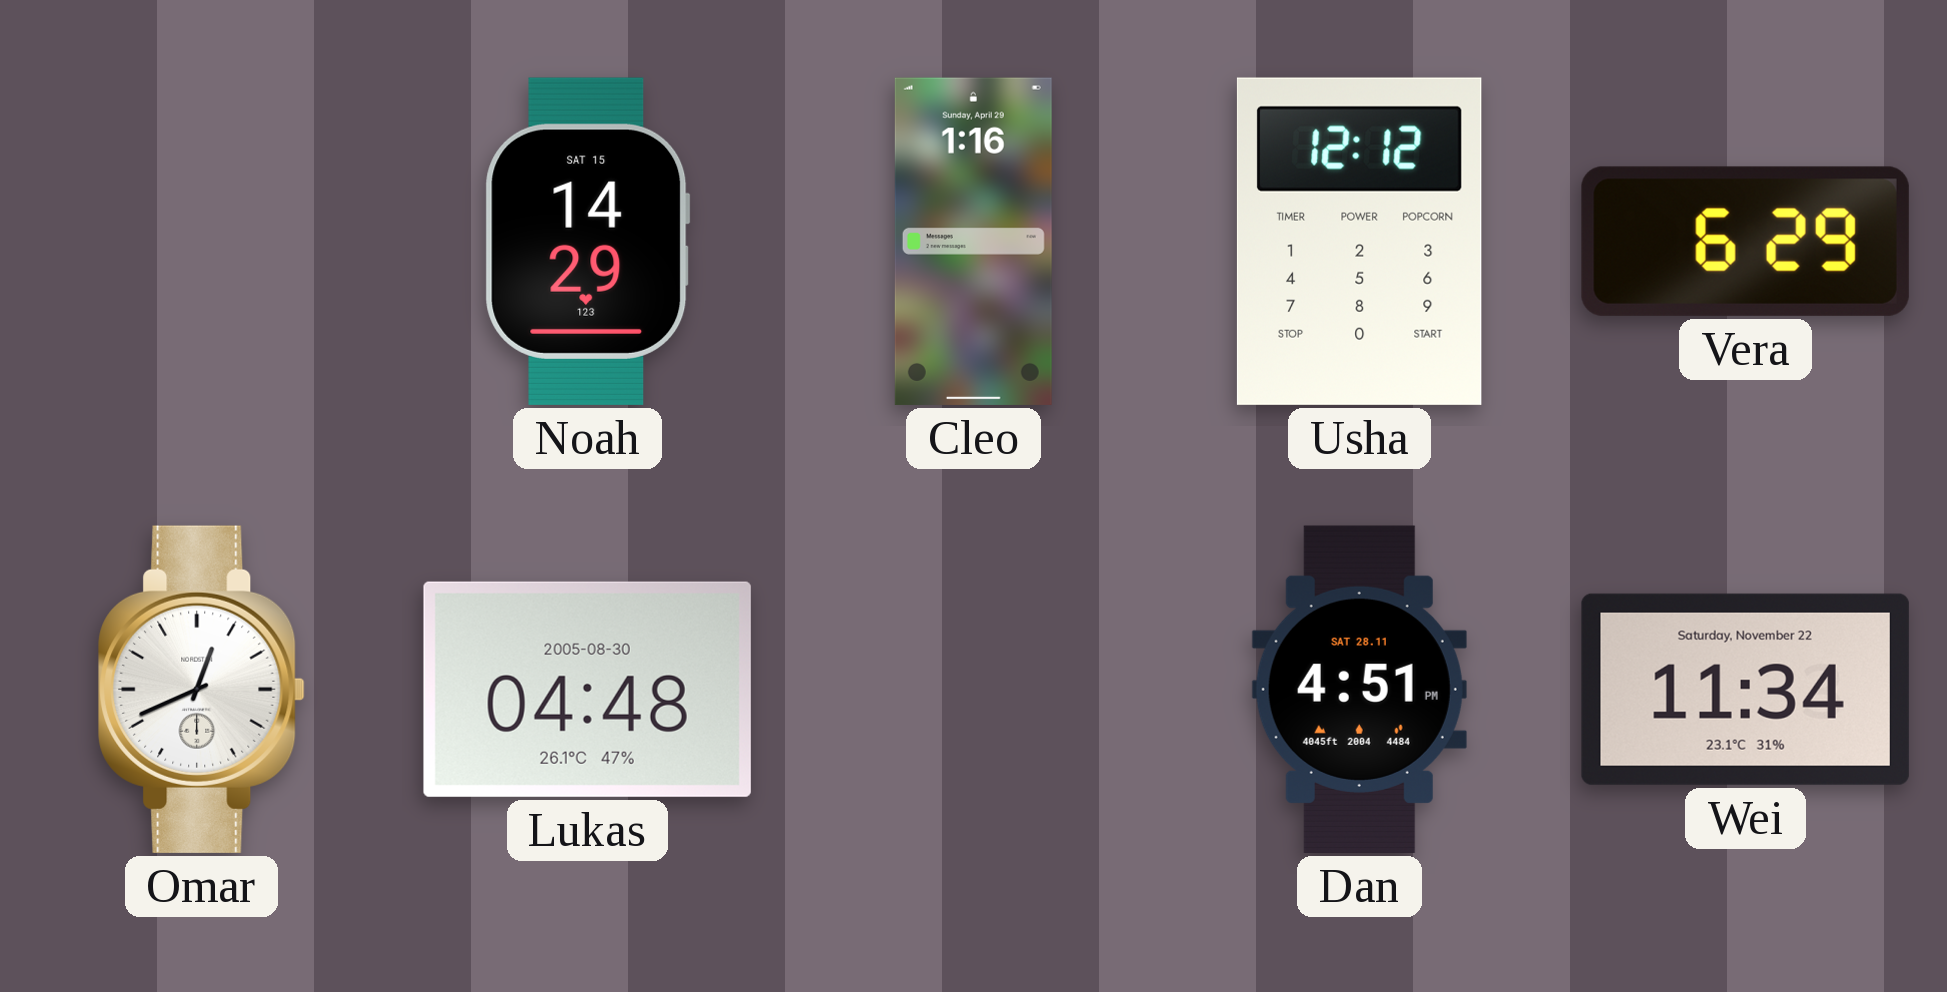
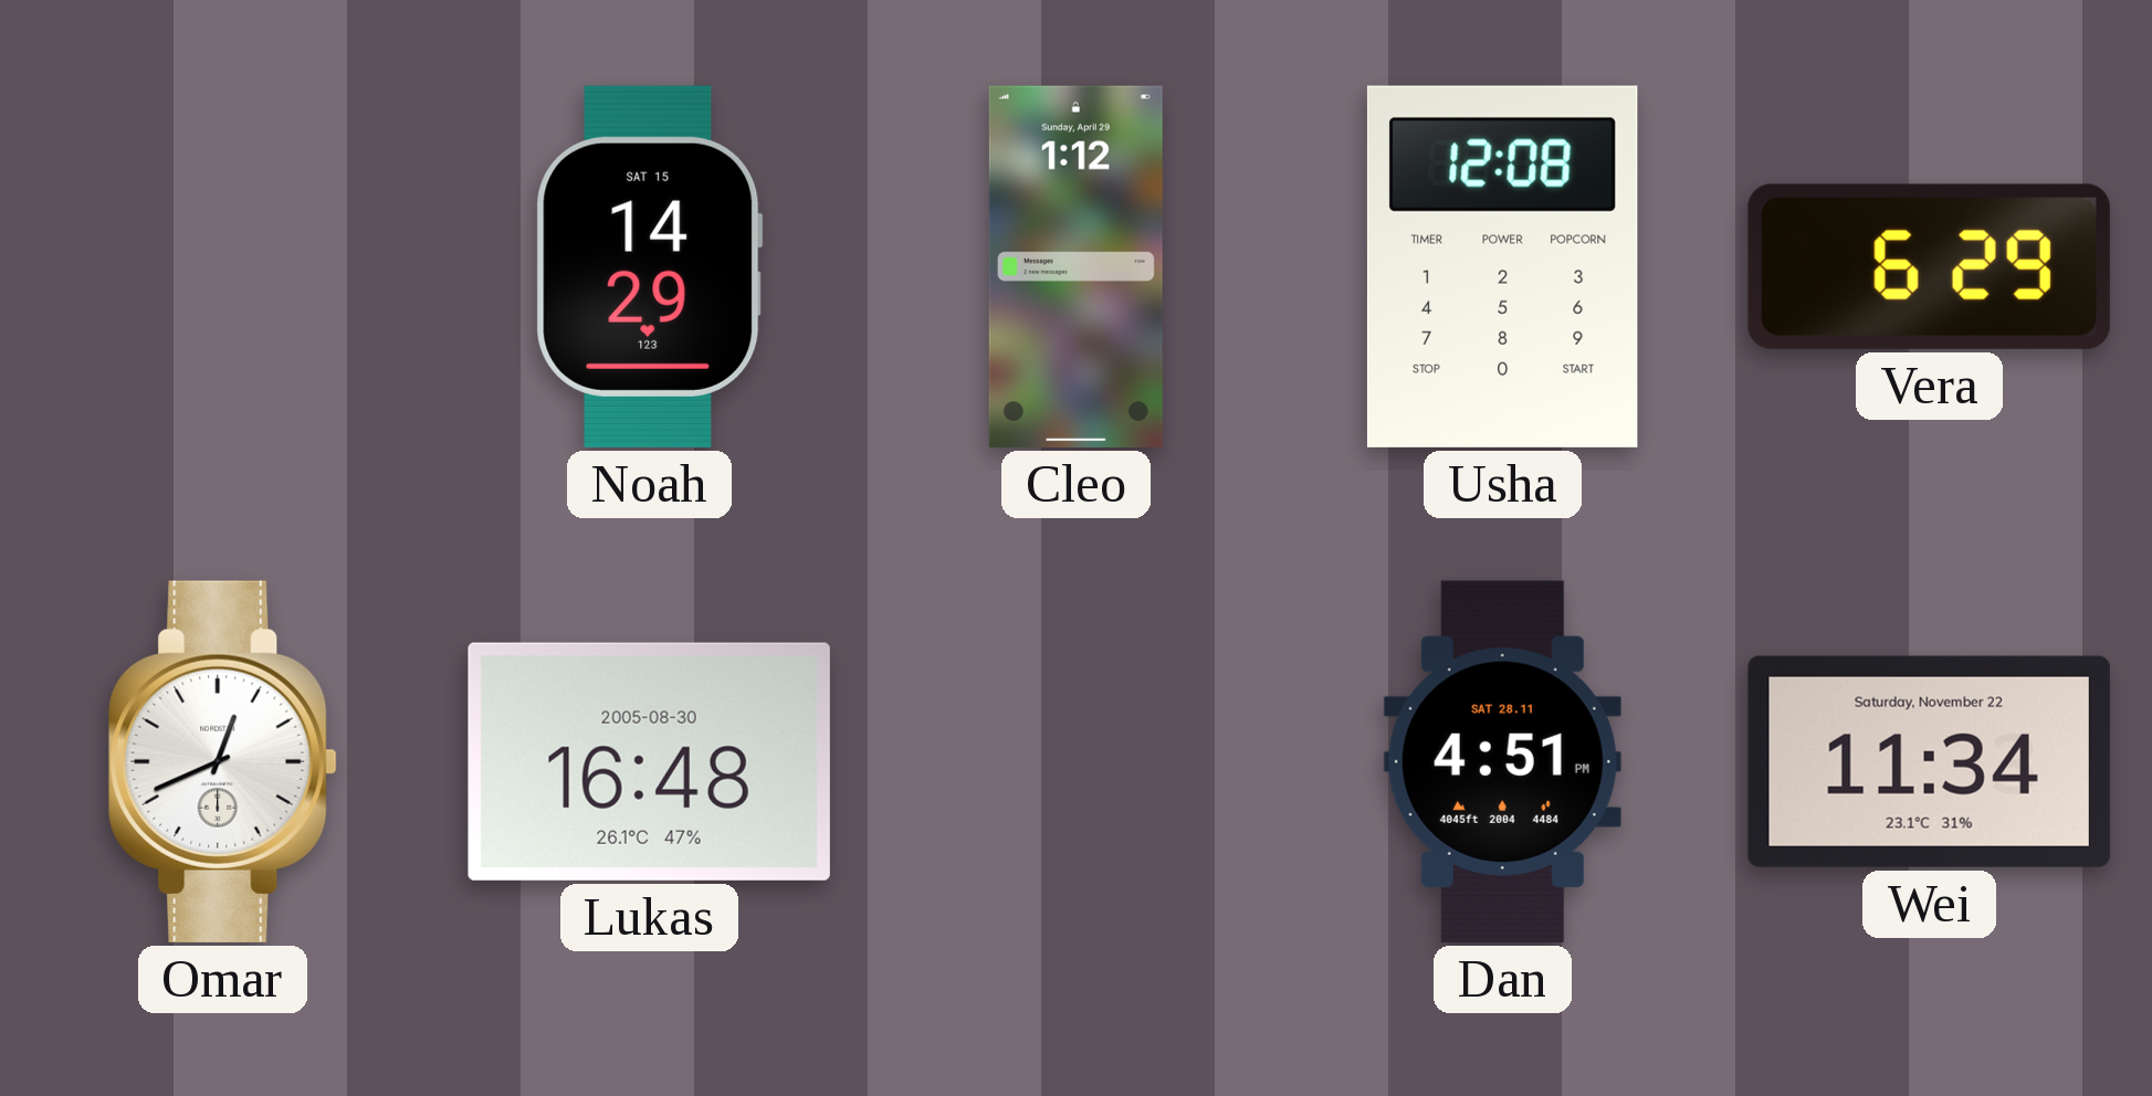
Cleo: 1:16 -> 1:12 (1075, 266)
Usha: 12:12 -> 12:08 (1502, 266)
Lukas: 04:48 -> 16:48 (649, 761)
